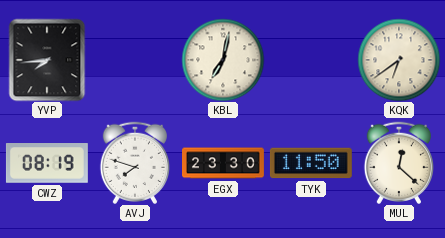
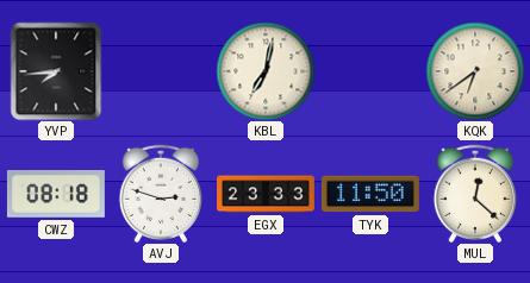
CWZ: 08:19 -> 08:18 (56, 194)
AVJ: 7:48 -> 2:48 (160, 194)
EGX: 23:30 -> 23:33 (267, 194)
